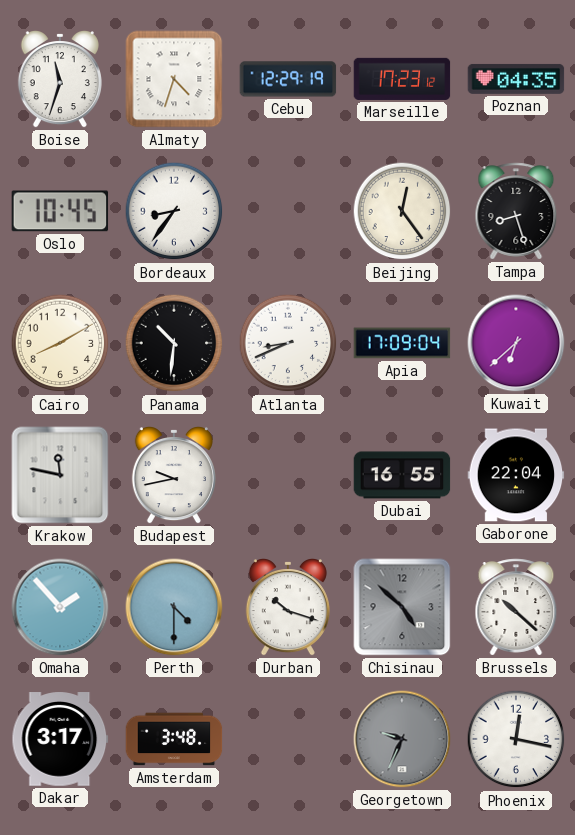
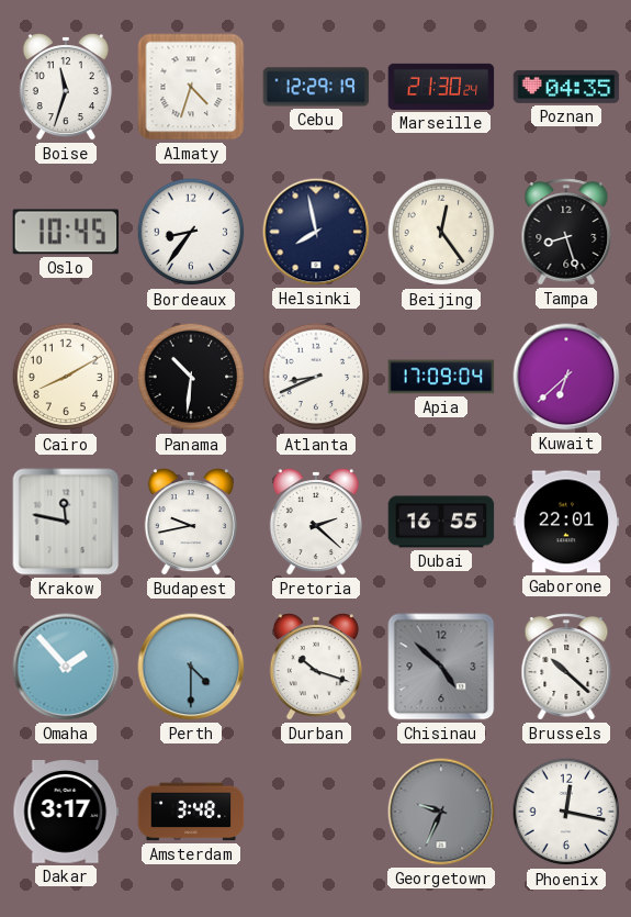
Marseille: 17:23 -> 21:30 (441, 87)
Helsinki: none -> 7:58 (316, 232)
Pretoria: none -> 2:22 (316, 523)
Gaborone: 22:04 -> 22:01 (566, 522)
